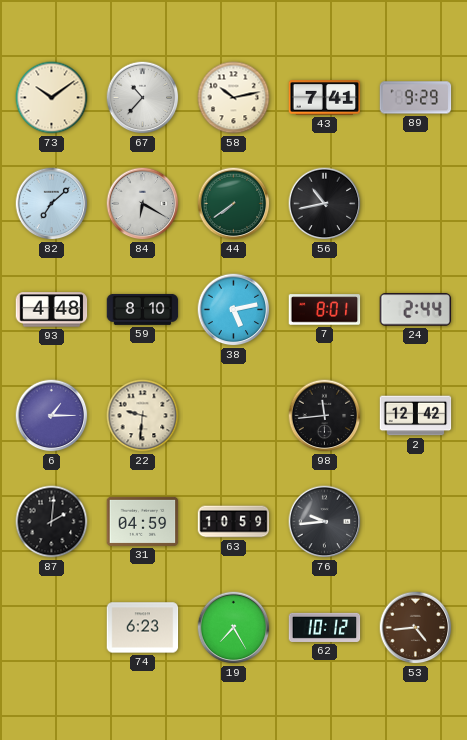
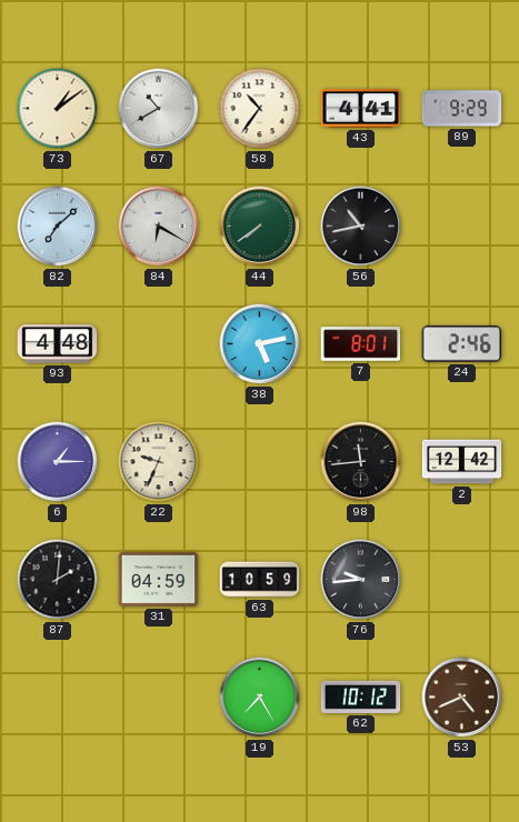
73: 10:09 -> 1:09 (58, 109)
67: 10:37 -> 10:40 (159, 109)
58: 10:13 -> 10:36 (260, 109)
43: 7:41 -> 4:41 (361, 109)
59: 8:10 -> none (143, 309)
24: 2:44 -> 2:46 (462, 344)
22: 9:31 -> 9:34 (159, 462)
74: 6:23 -> none (143, 628)
53: 4:44 -> 4:41 (462, 698)
